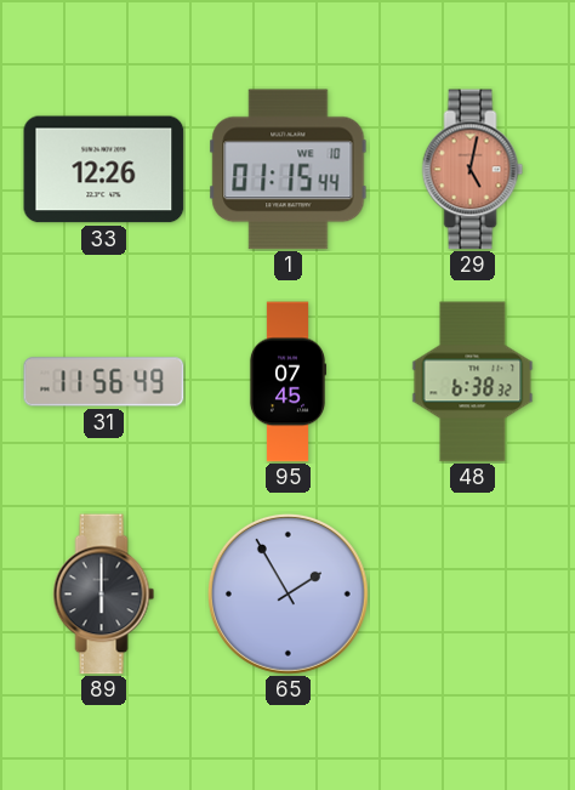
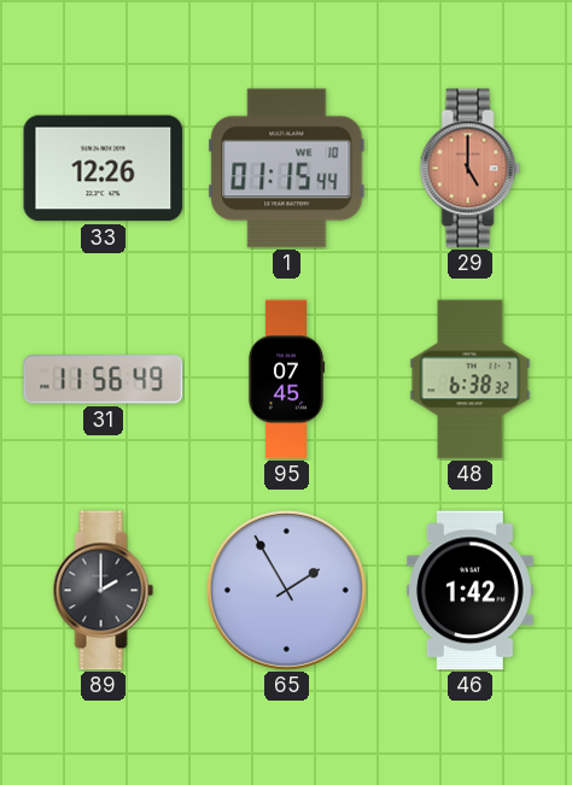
29: 5:02 -> 5:00 (471, 169)
89: 6:00 -> 2:00 (104, 591)
46: none -> 1:42 (469, 591)
